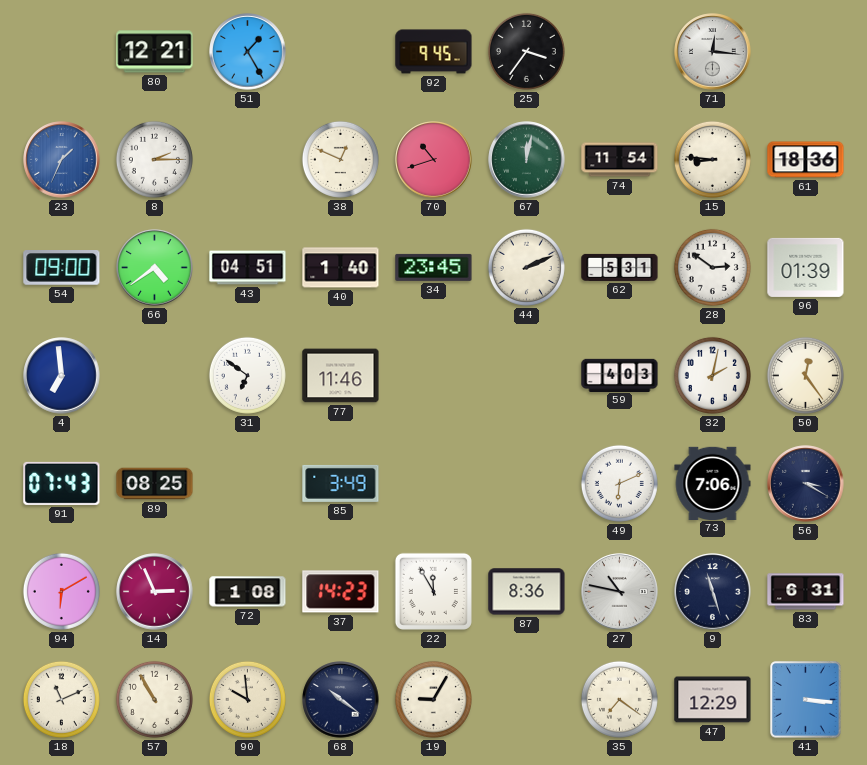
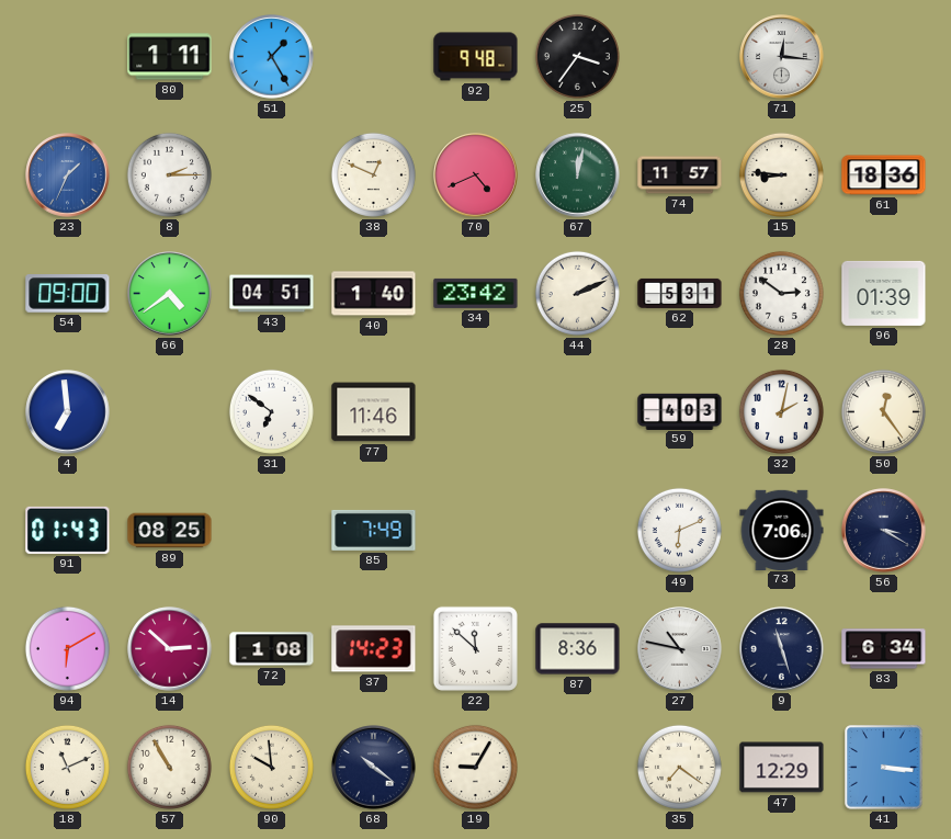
80: 12:21 -> 1:11 (170, 57)
92: 9:45 -> 9:48 (476, 57)
70: 10:42 -> 4:41 (476, 175)
74: 11:54 -> 11:57 (680, 175)
34: 23:45 -> 23:42 (476, 293)
91: 07:43 -> 01:43 (68, 530)
85: 3:49 -> 7:49 (374, 530)
14: 2:56 -> 2:52 (170, 649)
22: 11:55 -> 11:52 (475, 648)
83: 6:31 -> 6:34 (884, 649)
